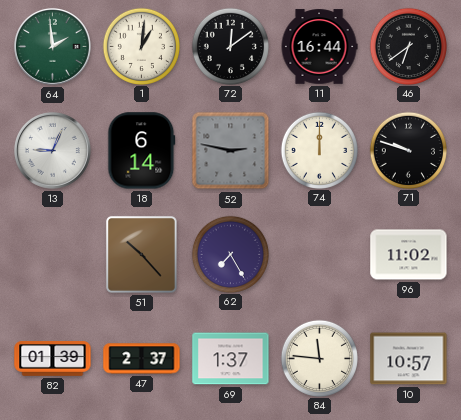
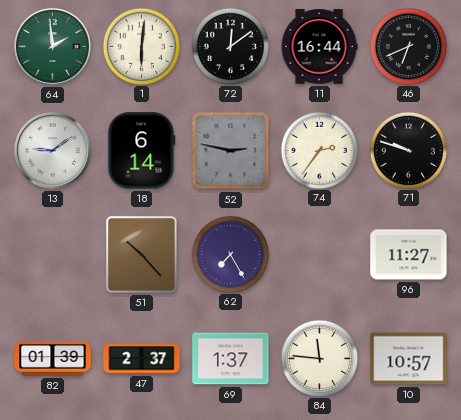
1: 1:01 -> 6:01 (141, 46)
46: 6:39 -> 6:41 (408, 46)
13: 9:04 -> 9:09 (53, 151)
74: 12:00 -> 2:36 (319, 150)
96: 11:02 -> 11:27 (409, 255)
